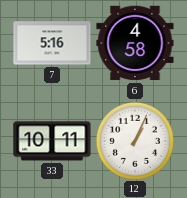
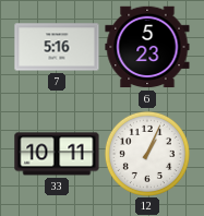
6: 4:58 -> 5:23 (147, 47)
